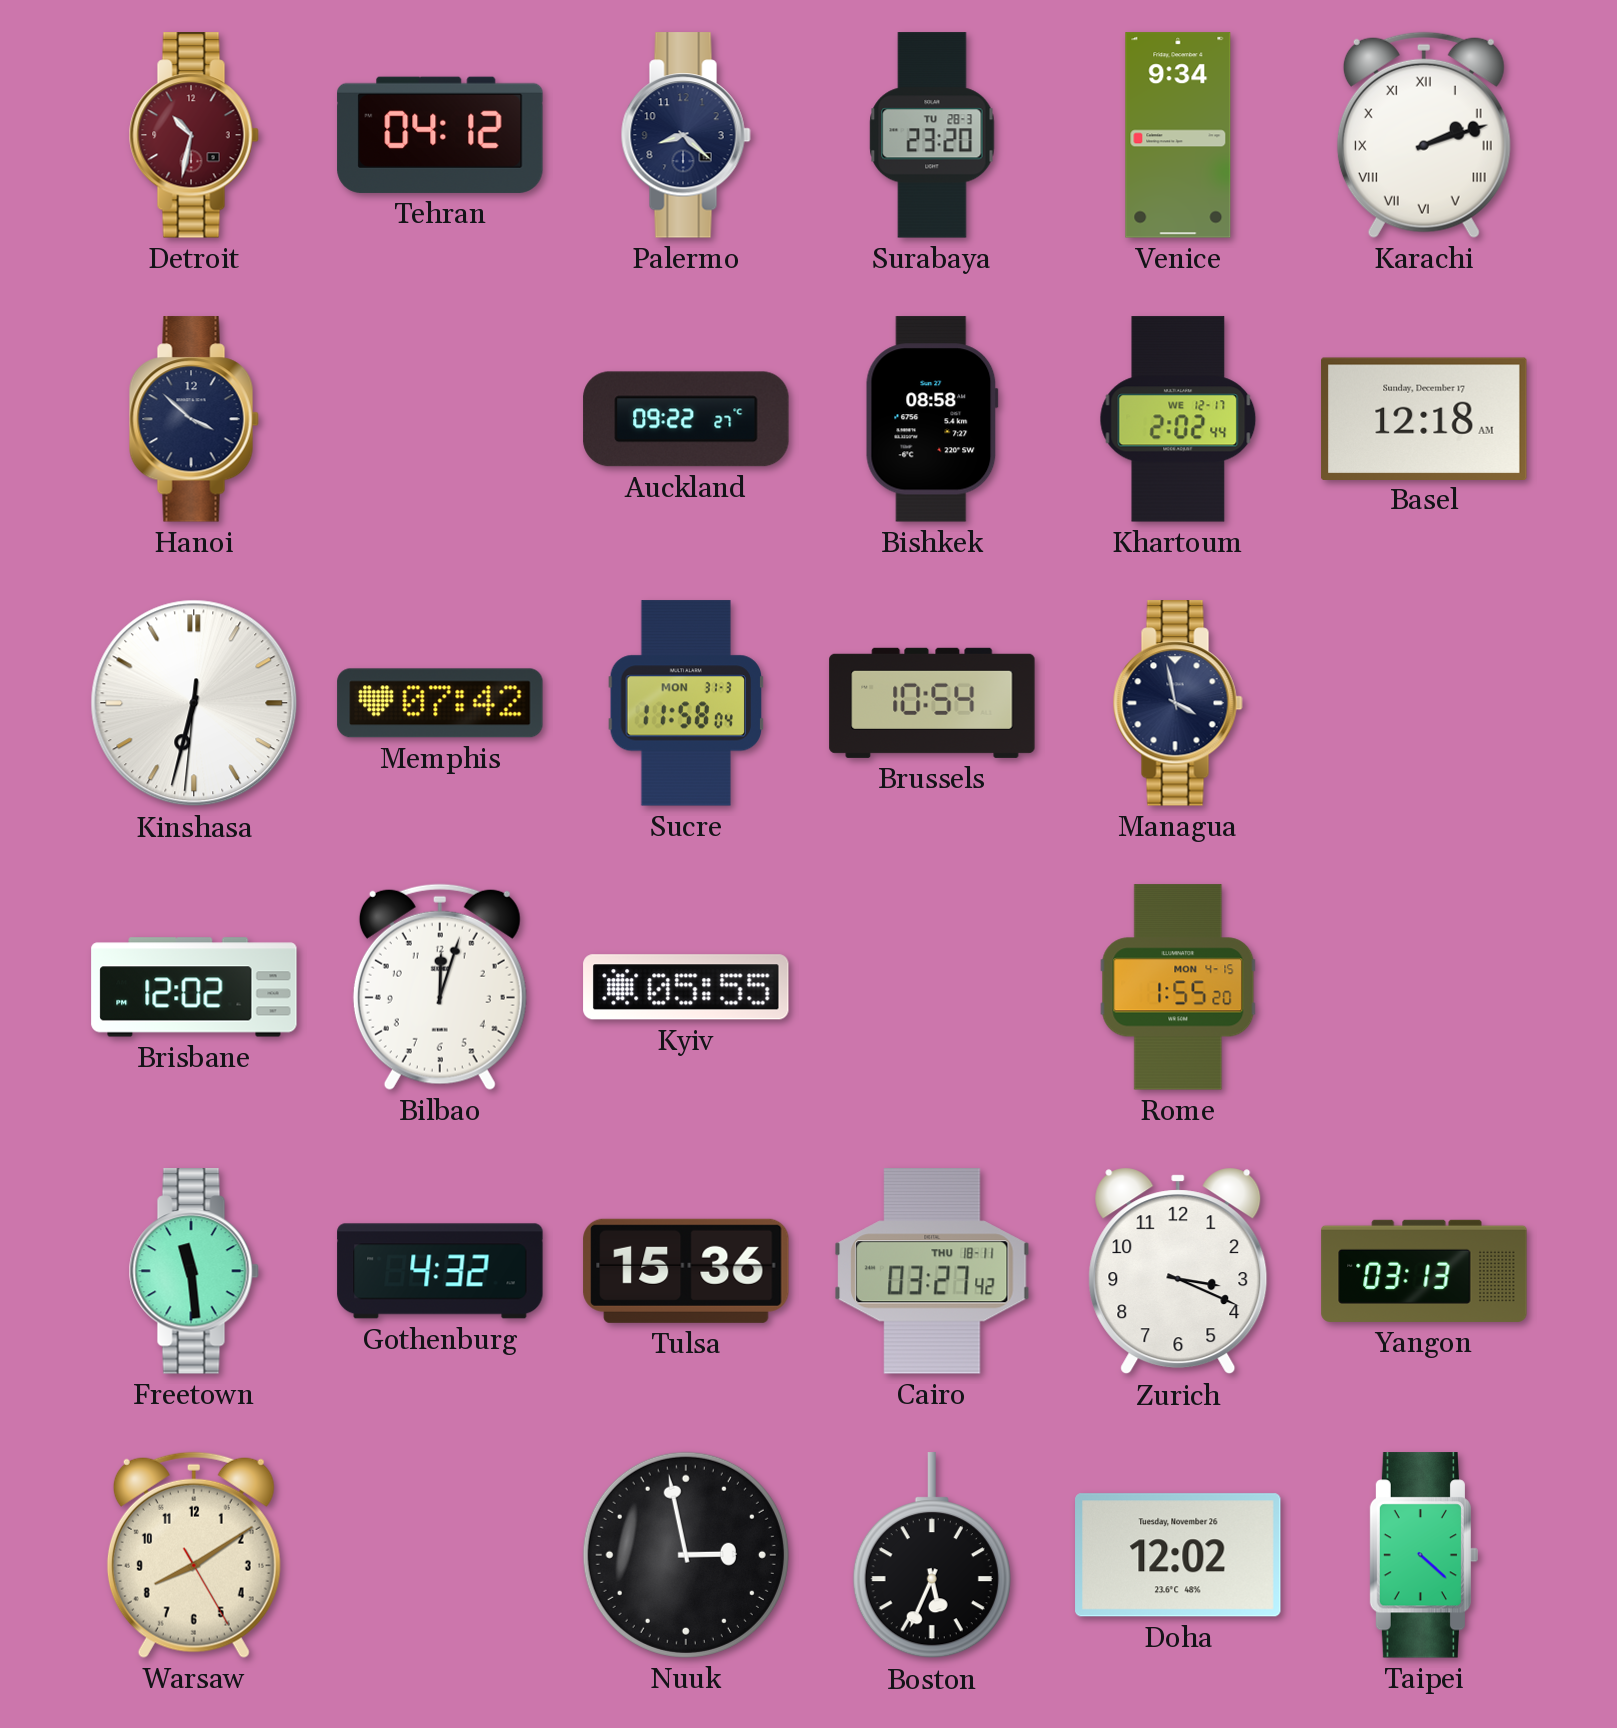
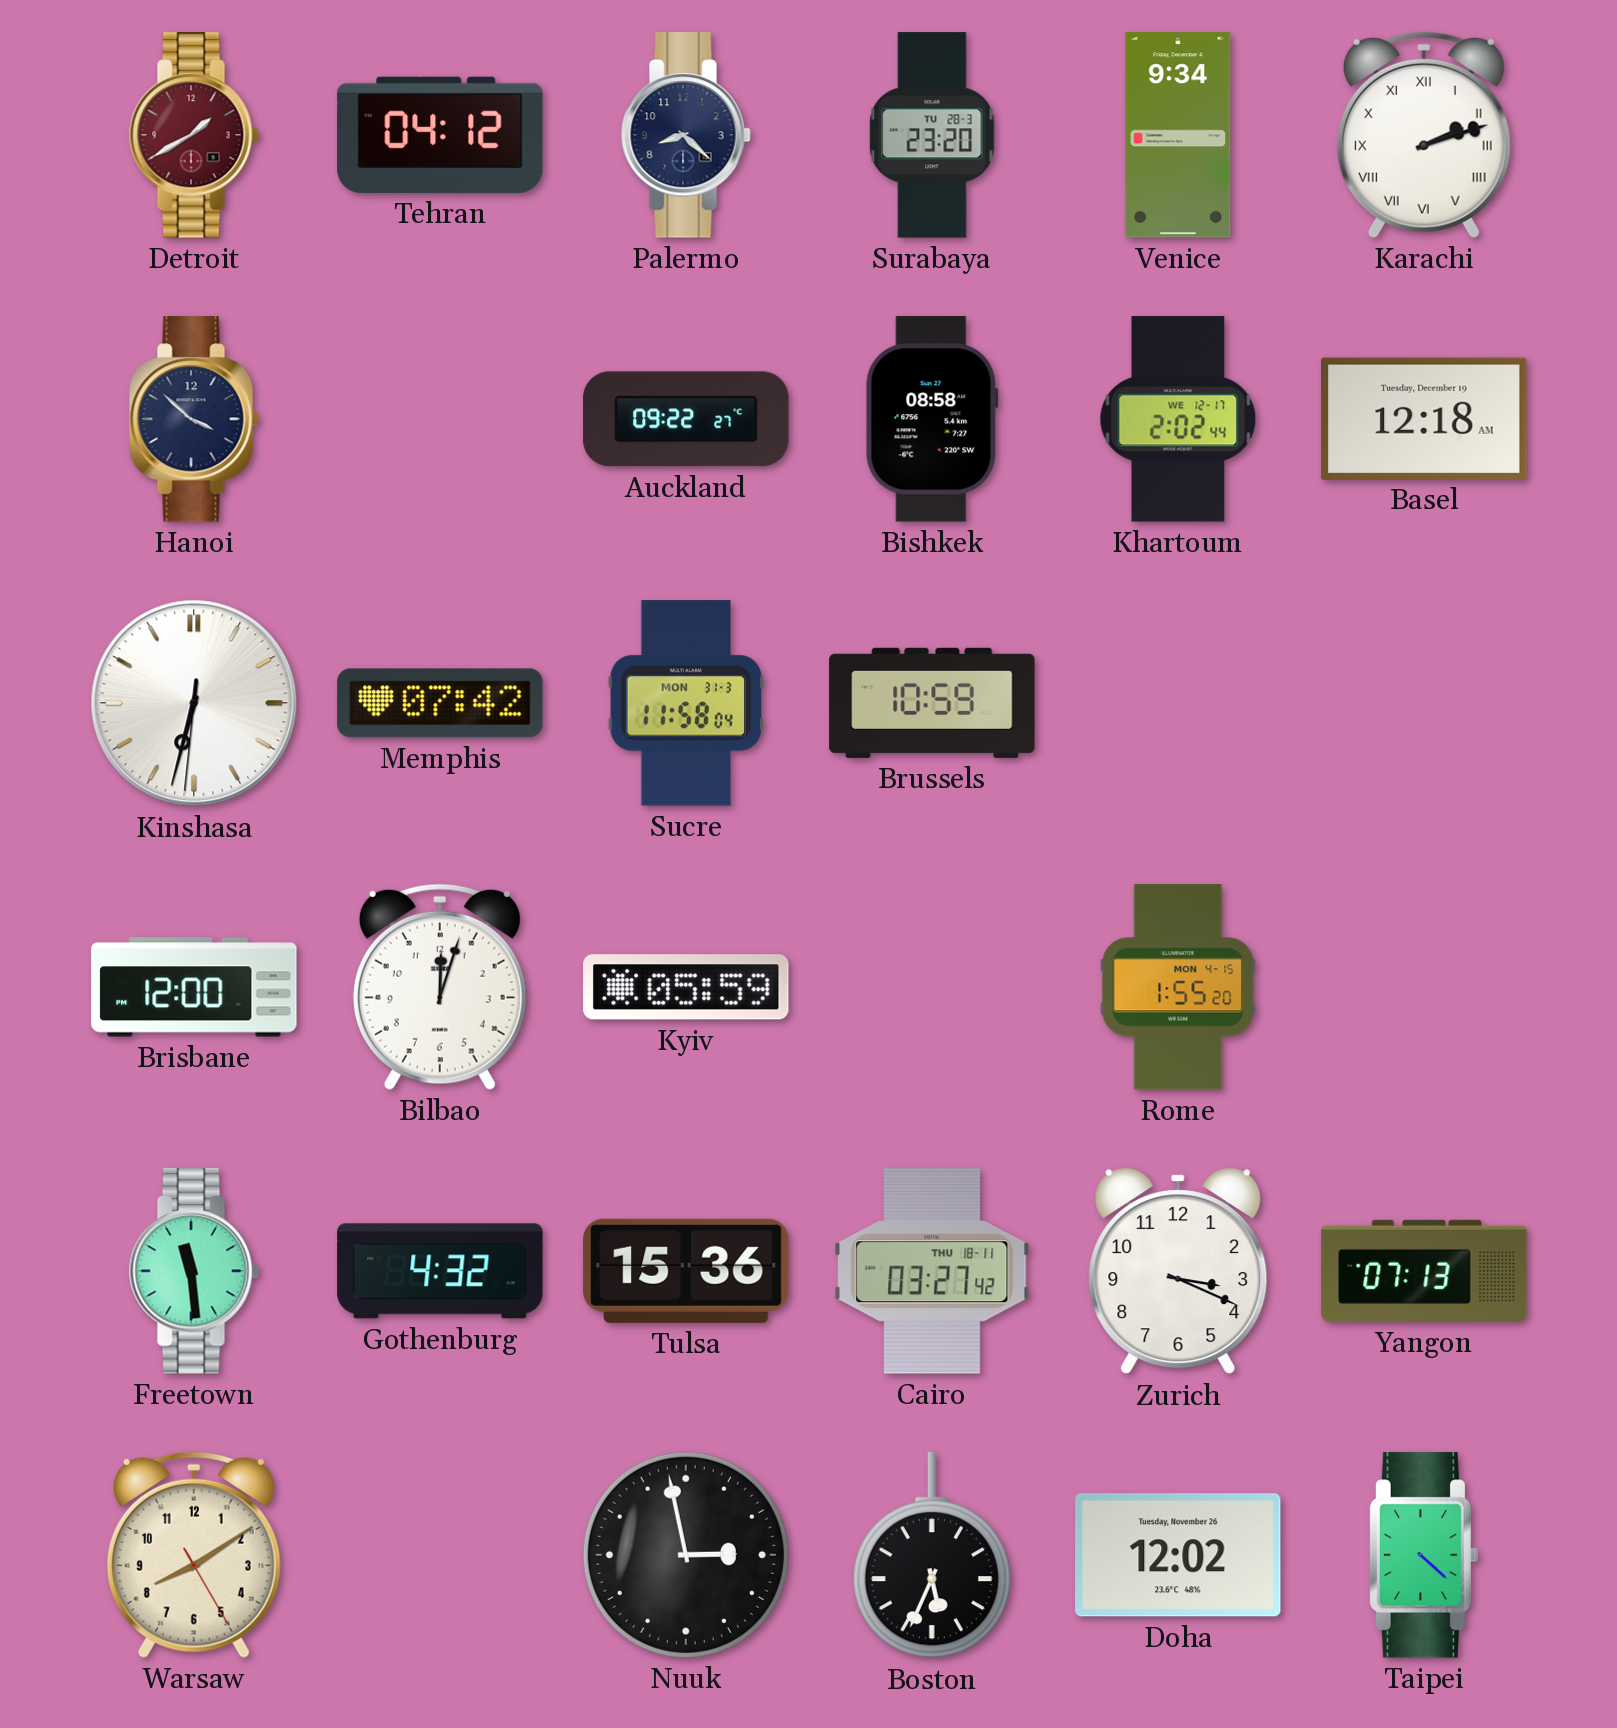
Detroit: 10:32 -> 1:40 (194, 135)
Basel date: Sunday, December 17 -> Tuesday, December 19 (1424, 418)
Brussels: 10:54 -> 10:59 (932, 703)
Managua: 3:58 -> none (1178, 703)
Brisbane: 12:02 -> 12:00 (194, 987)
Kyiv: 05:55 -> 05:59 (686, 987)
Yangon: 03:13 -> 07:13 (1424, 1271)
